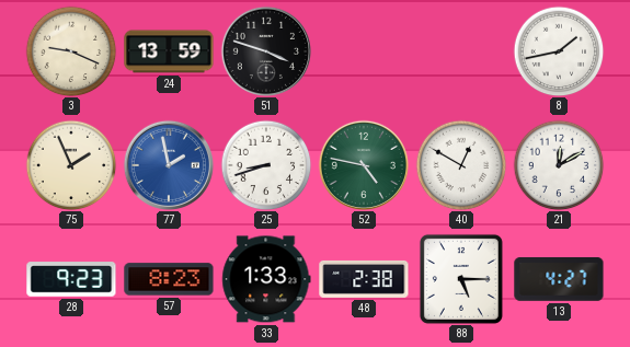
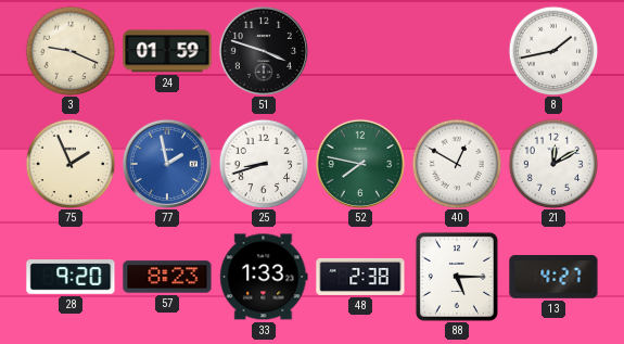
24: 13:59 -> 01:59 (167, 51)
52: 4:47 -> 7:47 (360, 164)
28: 9:23 -> 9:20 (71, 277)
